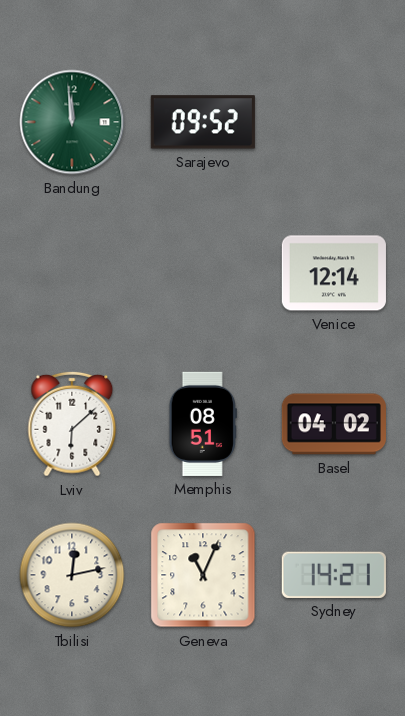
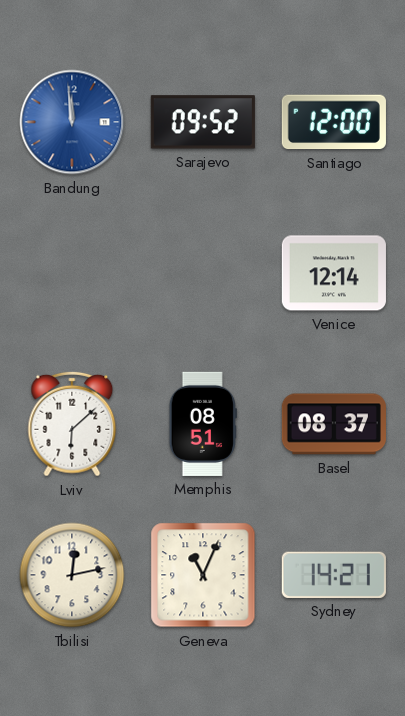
Bandung dial: green -> blue (72, 122)
Santiago: none -> 12:00 (334, 122)
Basel: 04:02 -> 08:37 (334, 424)
